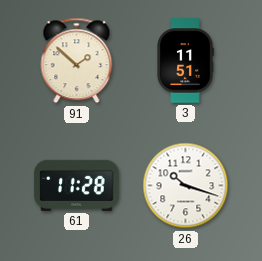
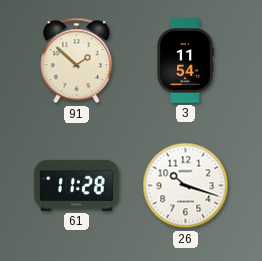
3: 11:51 -> 11:54 (185, 61)
